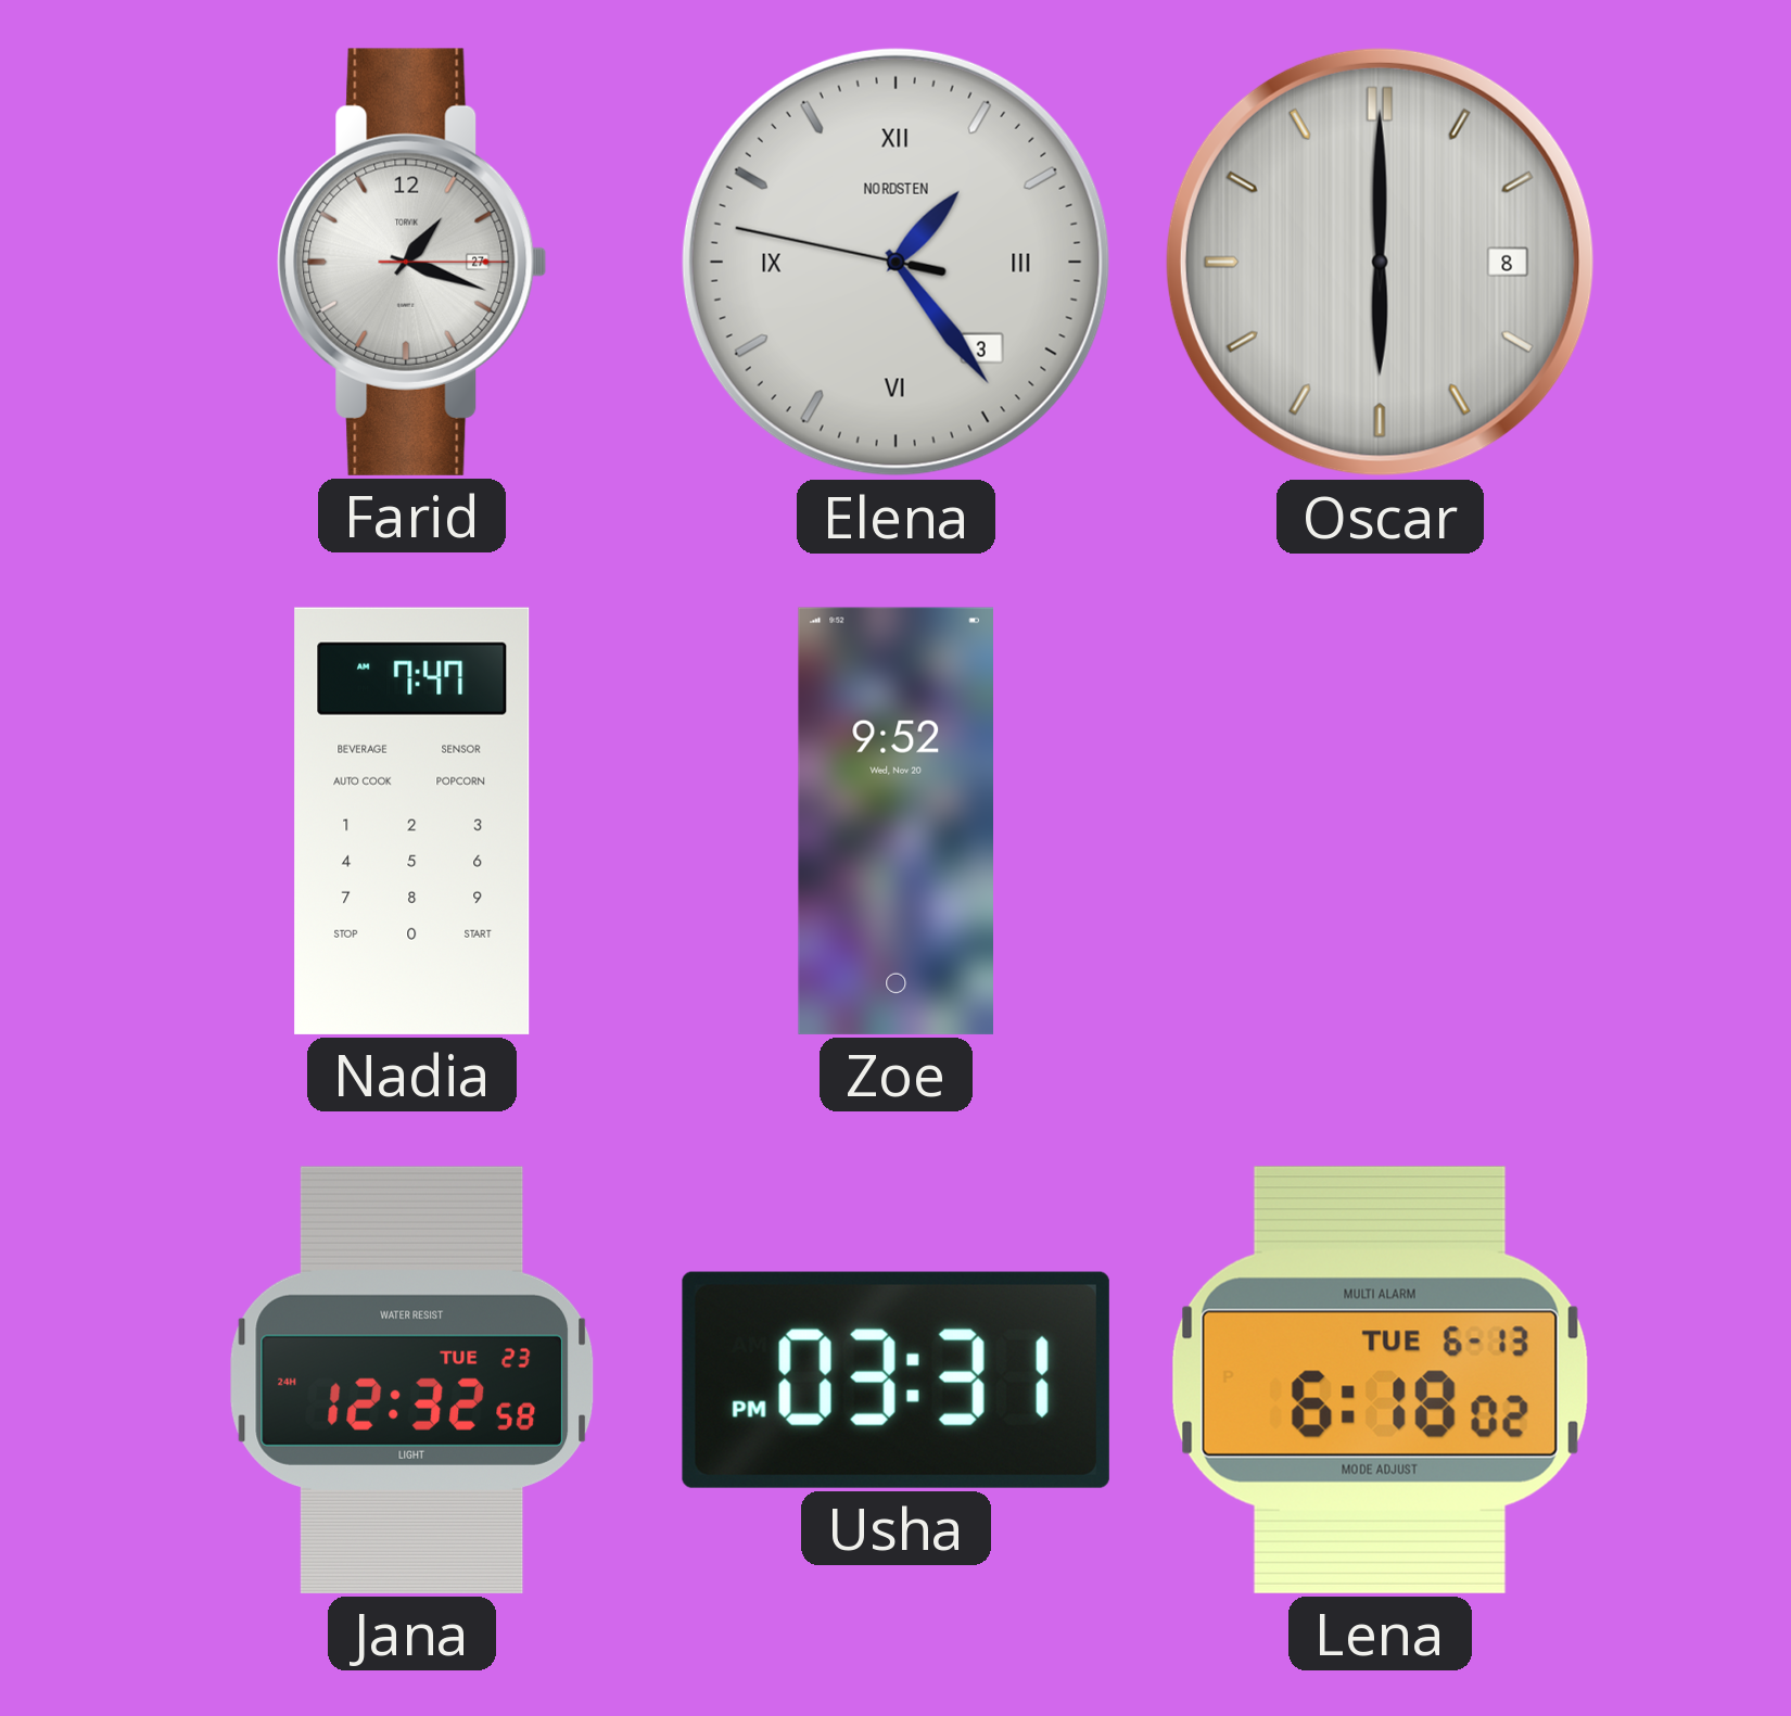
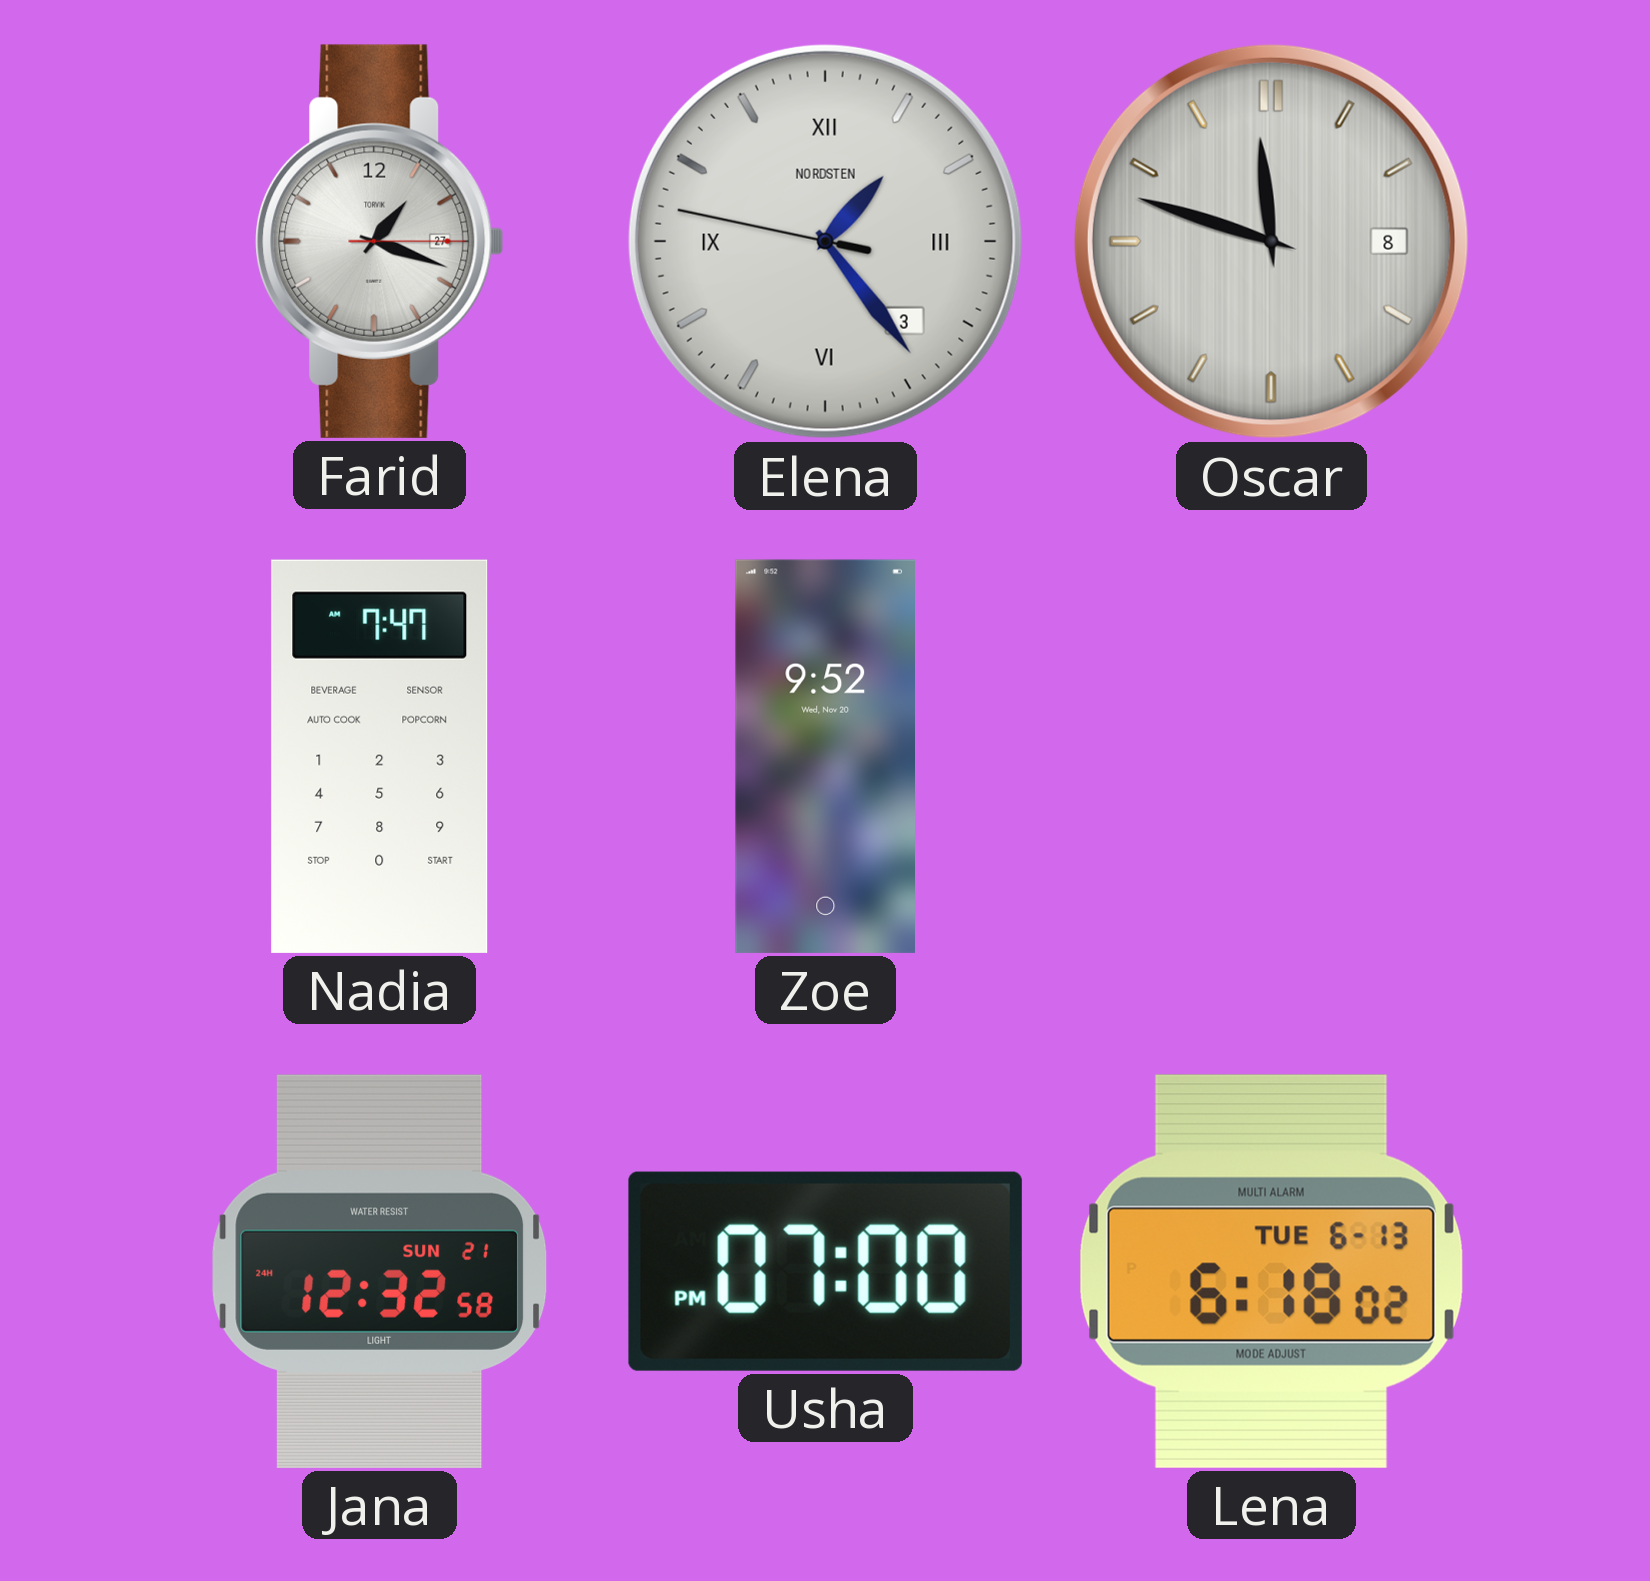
Oscar: 6:00 -> 11:48 (1271, 241)
Jana date: TUE 23 -> SUN 21 (380, 1271)
Usha: 03:31 -> 07:00 (825, 1271)
